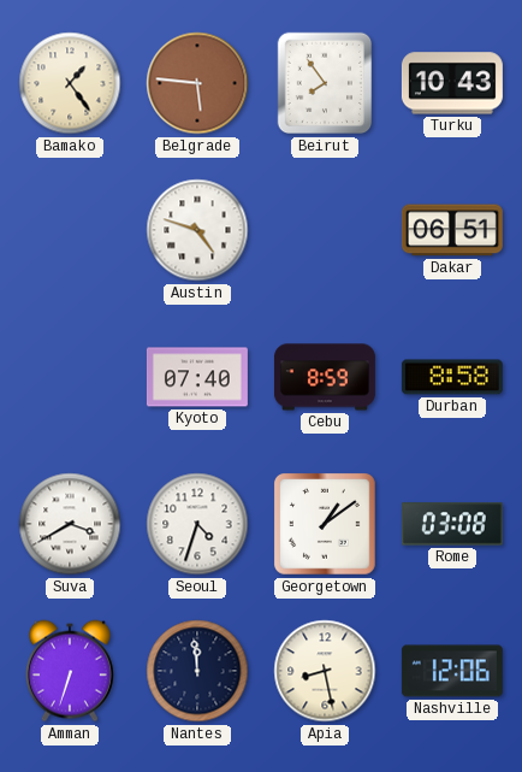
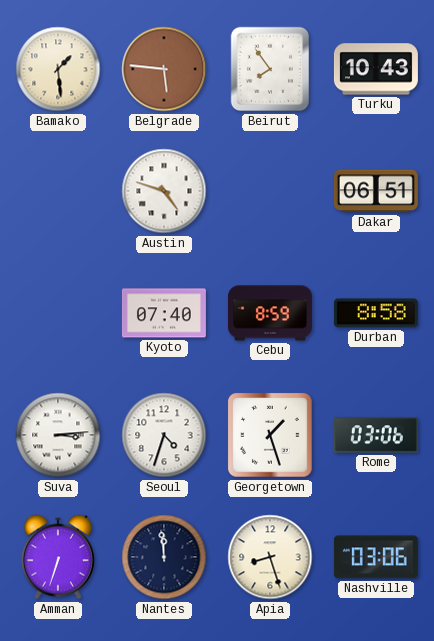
Bamako: 1:24 -> 1:29 (58, 69)
Suva: 3:40 -> 3:14 (58, 435)
Georgetown: 1:09 -> 1:27 (271, 436)
Rome: 03:08 -> 03:06 (376, 435)
Apia: 8:28 -> 8:27 (270, 557)
Nashville: 12:06 -> 03:06 (376, 557)
